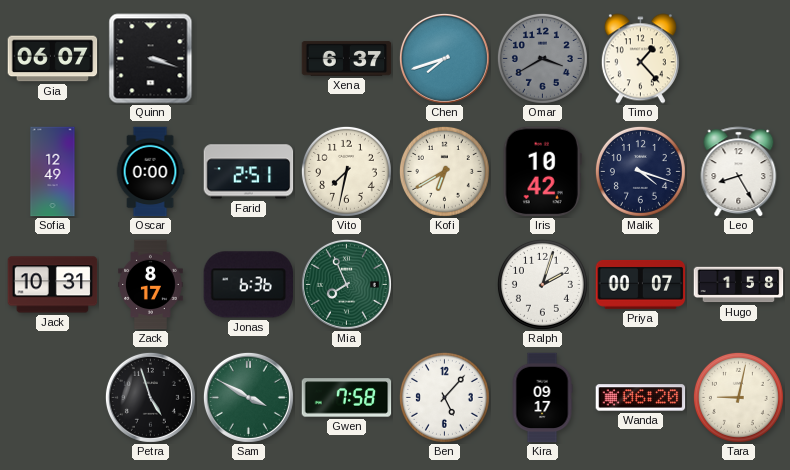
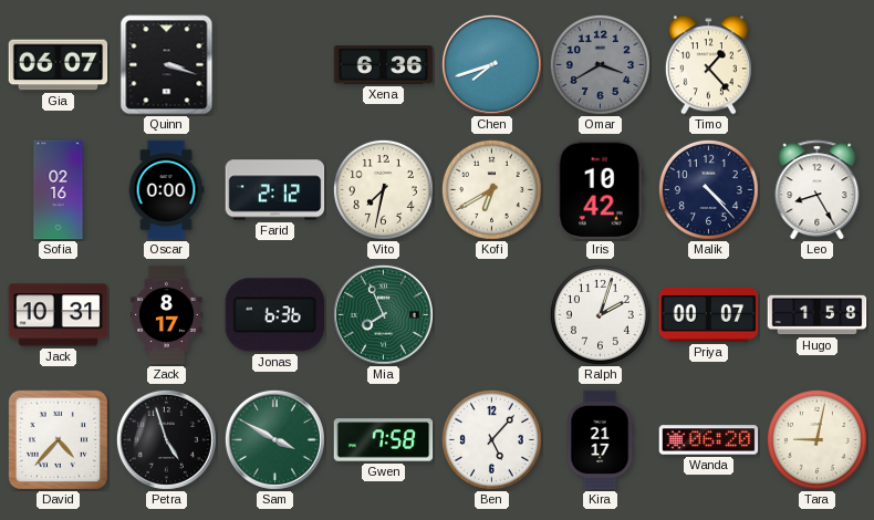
Xena: 6:37 -> 6:36 (384, 65)
Sofia: 12:49 -> 02:16 (59, 190)
Farid: 2:51 -> 2:12 (275, 190)
Malik: 4:18 -> 4:23 (708, 189)
David: none -> 4:37 (58, 439)
Kira: 09:17 -> 21:17 (600, 440)
